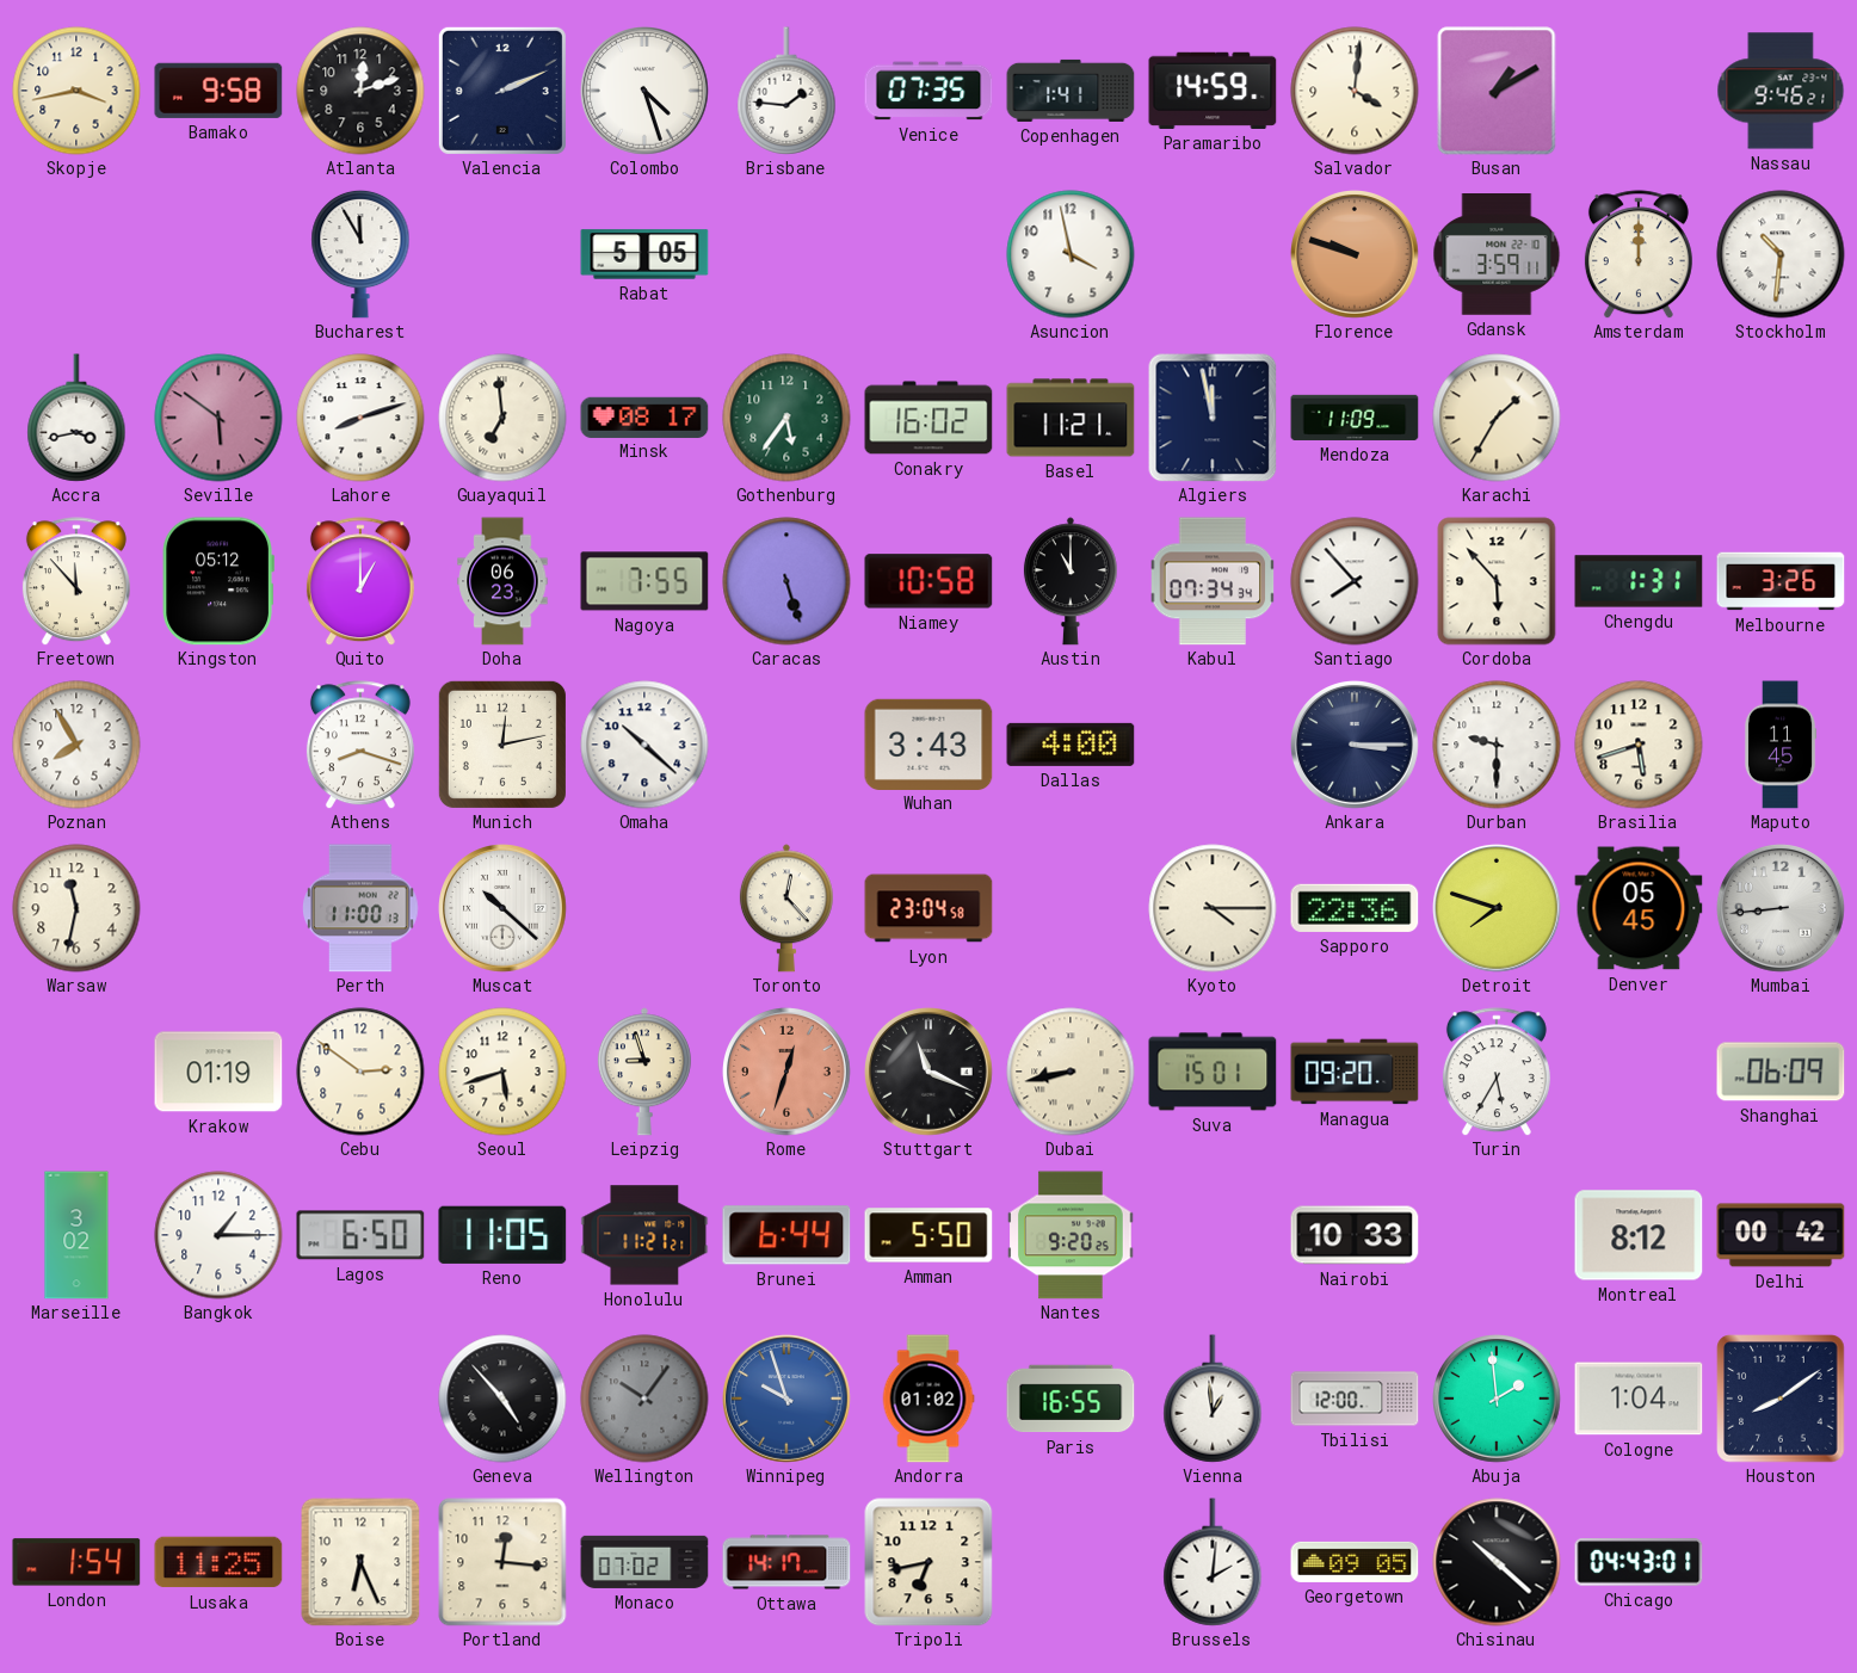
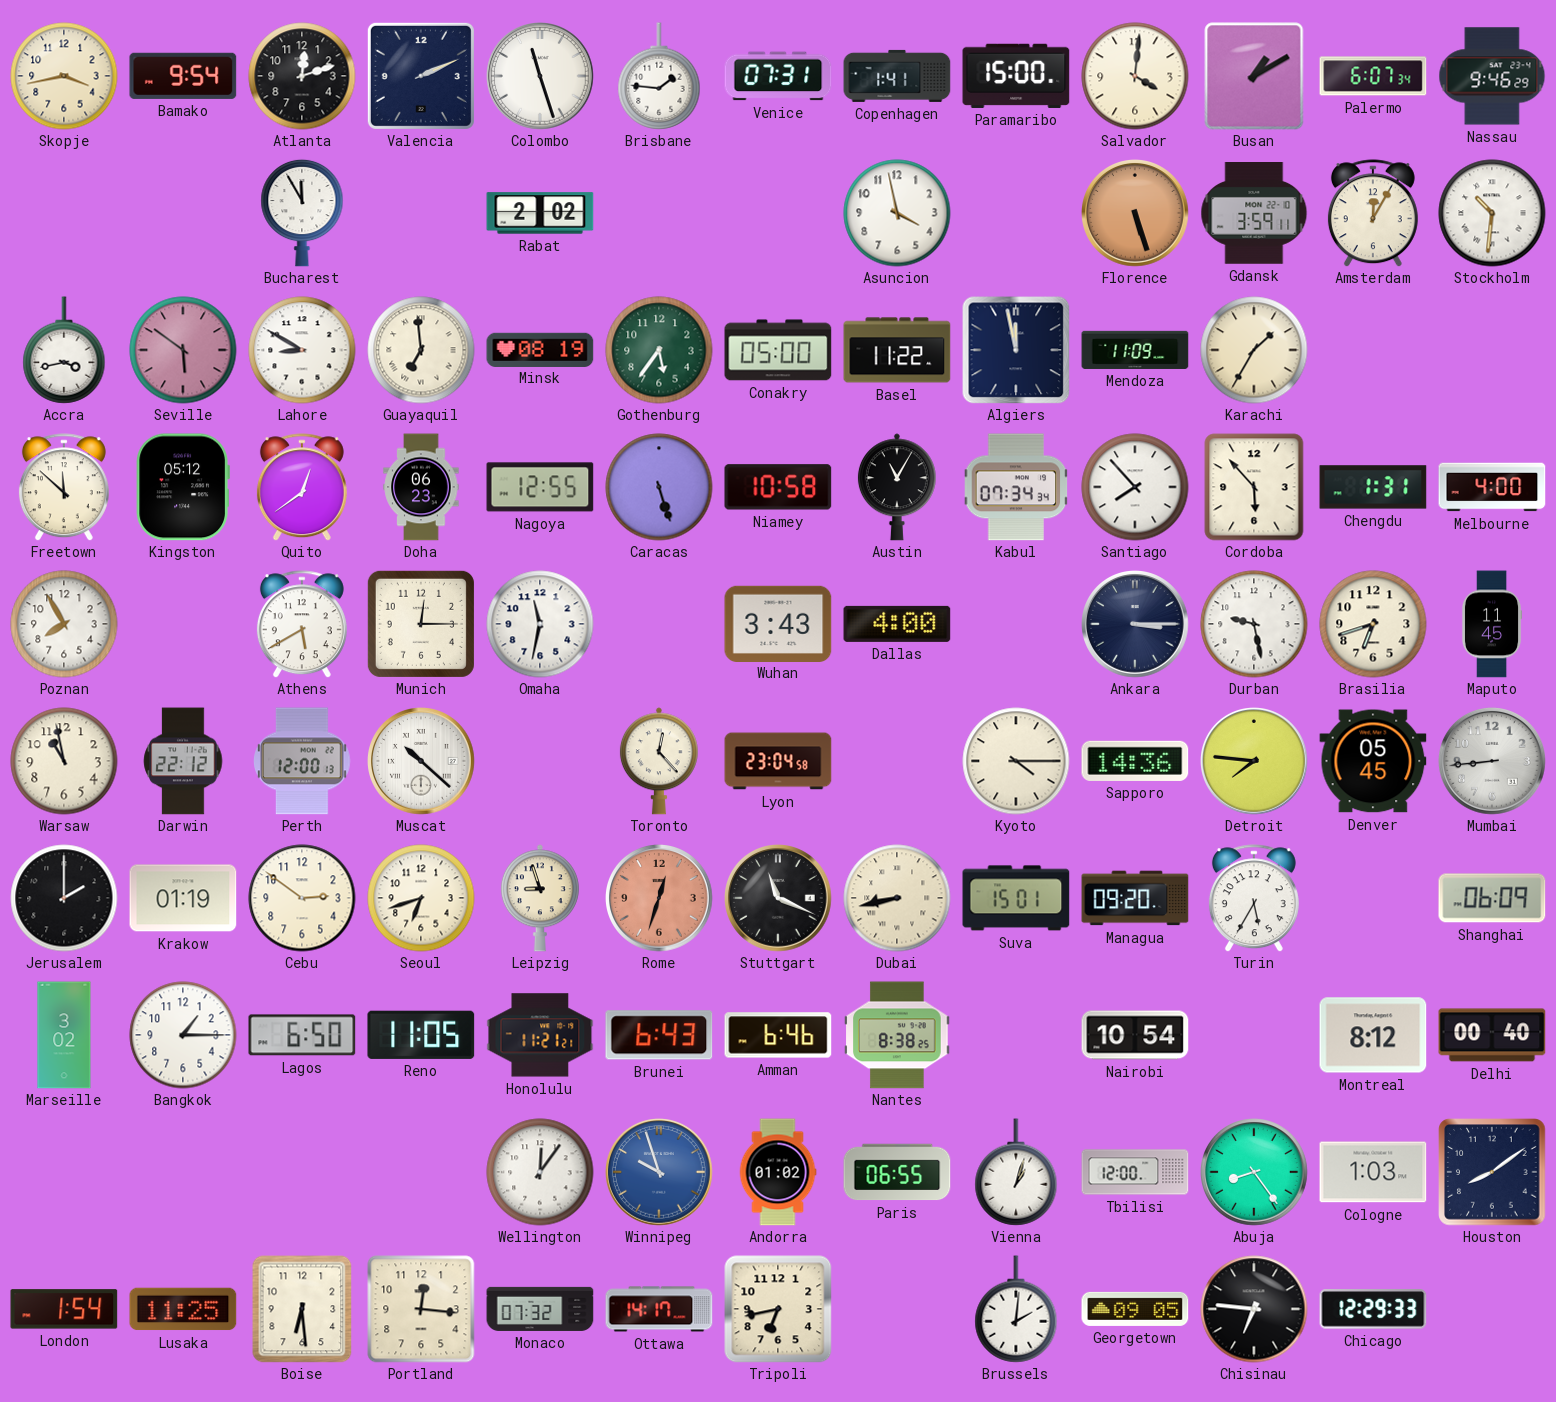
Bamako: 9:58 -> 9:54 (183, 76)
Colombo: 4:27 -> 11:27 (541, 77)
Venice: 07:35 -> 07:31 (778, 76)
Paramaribo: 14:59 -> 15:00 (1016, 76)
Palermo: none -> 6:07 (1373, 76)
Nassau: 9:46:21 -> 9:46:29 (1492, 76)
Rabat: 5:05 -> 2:02 (540, 213)
Florence: 9:48 -> 5:27 (1136, 214)
Amsterdam: 12:00 -> 12:05 (1373, 213)
Lahore: 8:12 -> 8:50 (302, 350)
Minsk: 08:17 -> 08:19 (540, 349)
Conakry: 16:02 -> 05:00 (778, 350)
Basel: 11:21 -> 11:22 (897, 350)
Freetown: 11:53 -> 11:52 (64, 487)
Quito: 1:00 -> 12:39 (302, 487)
Nagoya: 7:55 -> 12:55 (540, 487)
Austin: 11:00 -> 11:05 (897, 487)
Melbourne: 3:26 -> 4:00 (1492, 487)
Athens: 8:18 -> 5:40 (302, 624)
Munich: 12:13 -> 12:15 (421, 624)
Omaha: 10:22 -> 11:32 (540, 624)
Durban: 9:30 -> 9:28 (1254, 624)
Brasilia: 5:42 -> 6:42 (1373, 624)
Warsaw: 11:32 -> 10:58 (64, 761)
Darwin: none -> 22:12 (183, 761)
Perth: 11:00 -> 12:00 (303, 761)
Sapporo: 22:36 -> 14:36 (1135, 761)
Detroit: 7:48 -> 7:46 (1255, 762)
Jerusalem: none -> 2:00 (64, 898)
Seoul: 5:42 -> 6:42 (421, 898)
Brunei: 6:44 -> 6:43 (659, 1035)
Amman: 5:50 -> 6:46 (778, 1035)
Nantes: 9:20 -> 8:38 (897, 1035)
Nairobi: 10:33 -> 10:54 (1135, 1035)
Delhi: 00:42 -> 00:40 (1492, 1035)
Geneva: 4:53 -> none (502, 1399)
Wellington: 10:06 -> 12:06 (540, 1172)
Wellington dial: grey -> white (540, 1172)
Paris: 16:55 -> 06:55 (897, 1172)
Vienna: 12:59 -> 1:03 (1016, 1172)
Abuja: 1:59 -> 8:24 (1255, 1173)
Cologne: 1:04 -> 1:03 (1373, 1172)
Boise: 6:26 -> 6:29 (302, 1309)
Monaco: 07:02 -> 07:32 (540, 1309)
Chisinau: 10:22 -> 6:46 (1254, 1309)
Chicago: 04:43 -> 12:29 (1373, 1310)
